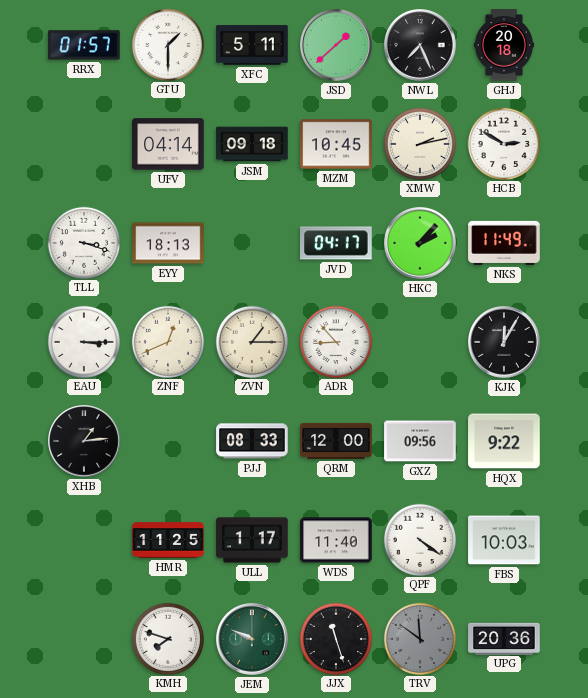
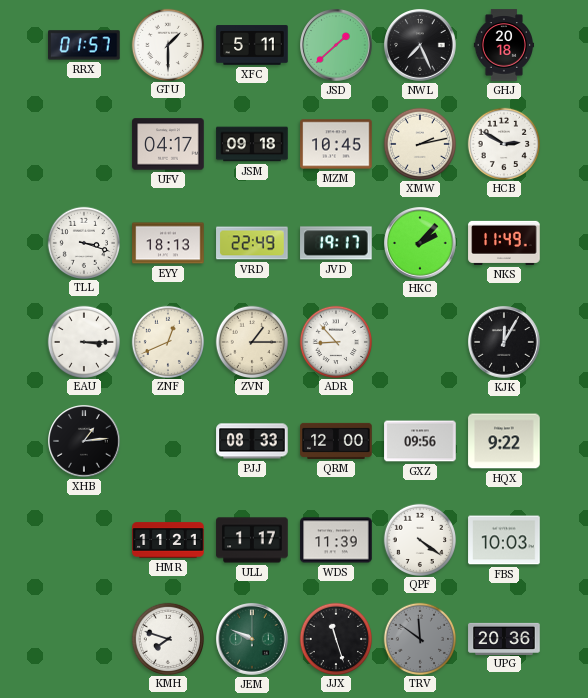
UFV: 04:14 -> 04:17 (168, 144)
VRD: none -> 22:49 (252, 243)
JVD: 04:17 -> 19:17 (336, 243)
HMR: 11:25 -> 11:21 (168, 540)
WDS: 11:40 -> 11:39 (336, 540)
